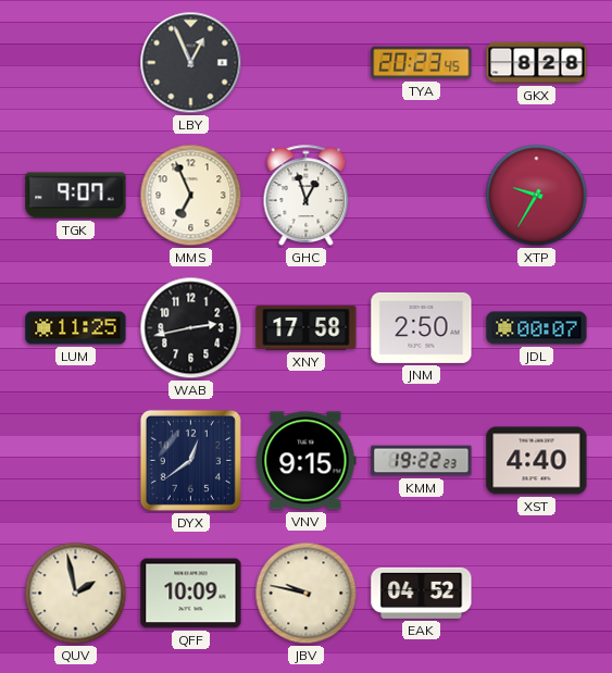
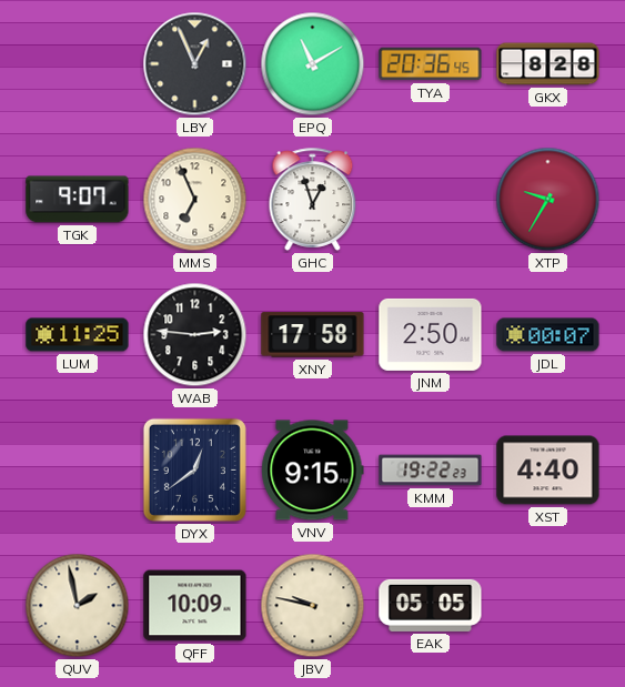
EPQ: none -> 11:10 (313, 64)
TYA: 20:23 -> 20:36 (431, 64)
WAB: 2:43 -> 2:46 (195, 335)
EAK: 04:52 -> 05:05 (431, 605)
